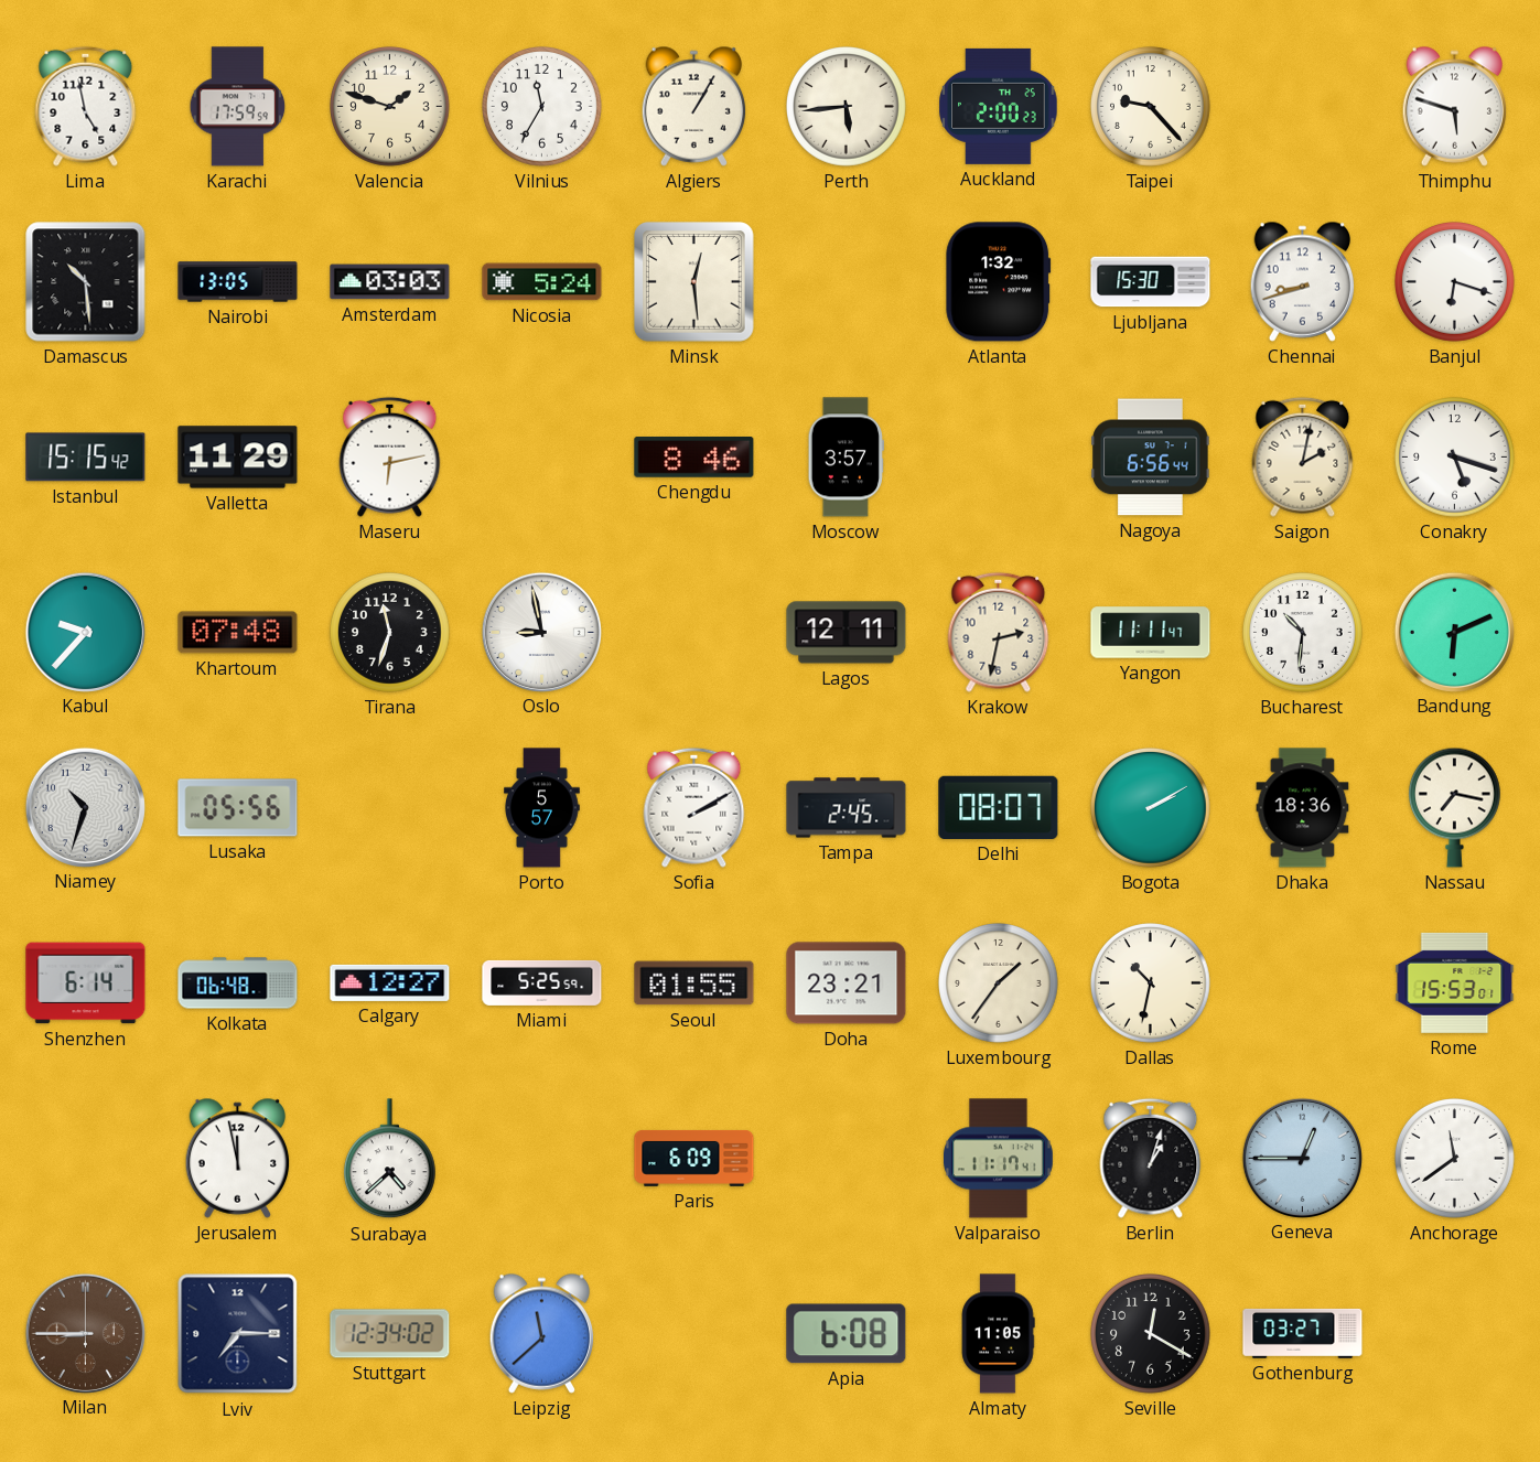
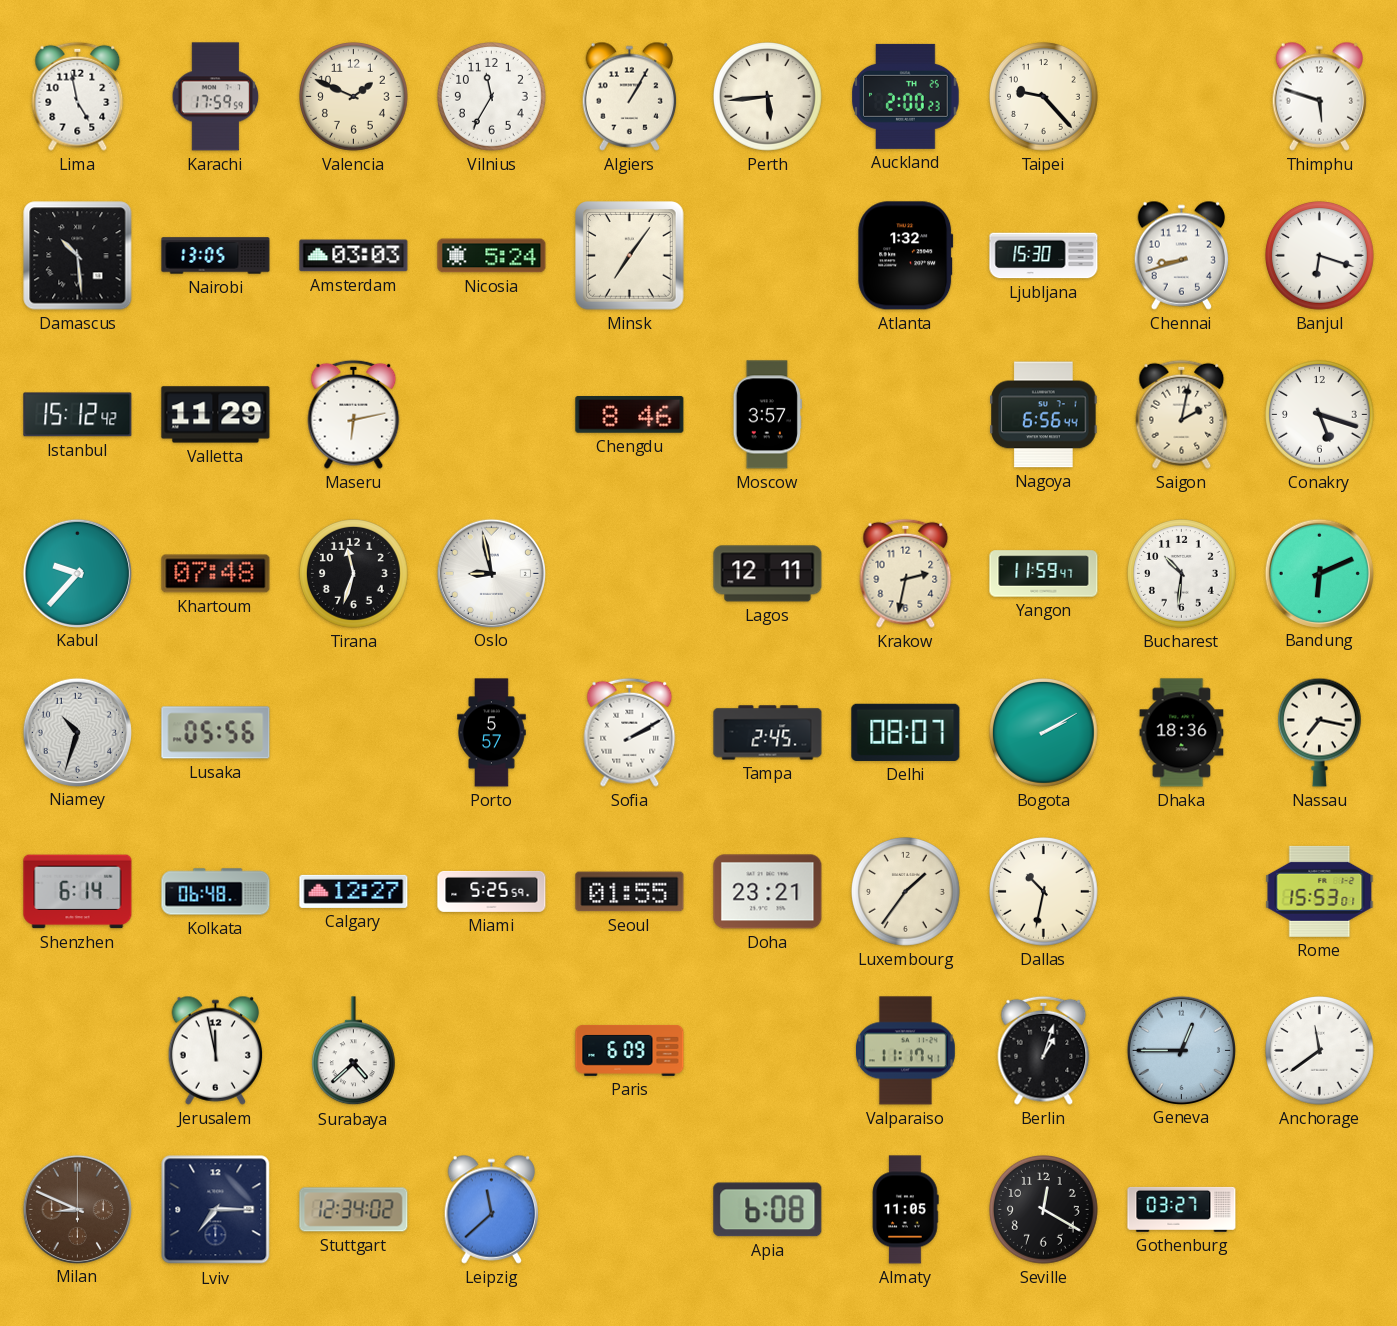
Valencia: 1:48 -> 1:49 (354, 97)
Minsk: 12:29 -> 7:06 (630, 256)
Istanbul: 15:15 -> 15:12 (78, 415)
Yangon: 11:11 -> 11:59 (1044, 574)
Milan: 8:45 -> 8:49 (77, 1209)
